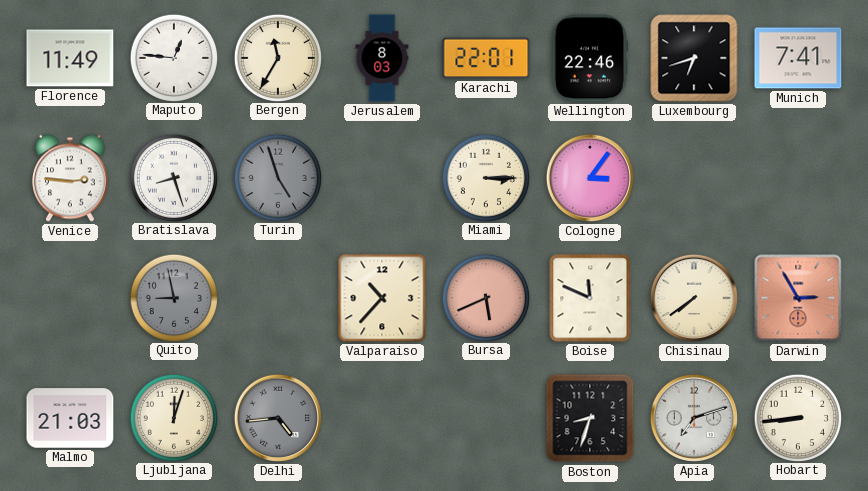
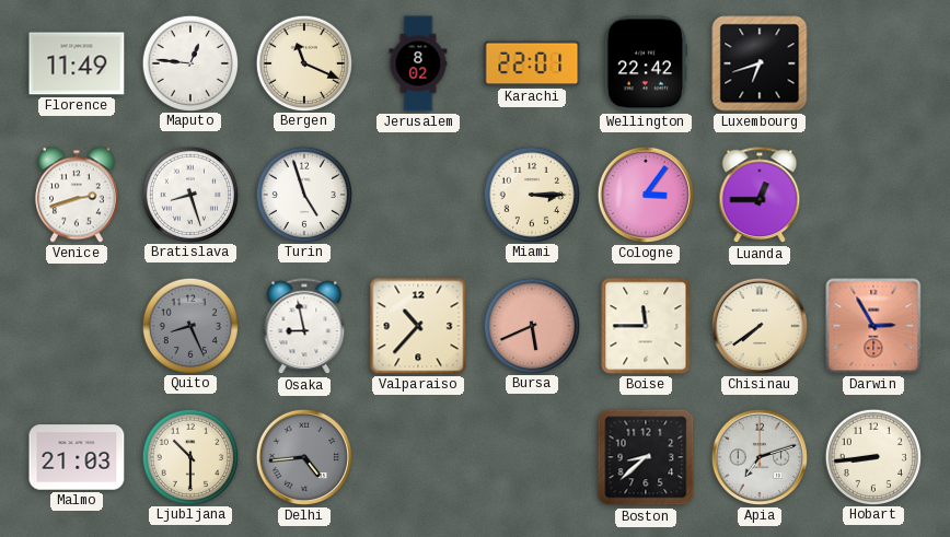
Bergen: 11:35 -> 11:19 (303, 62)
Jerusalem: 8:03 -> 8:02 (418, 63)
Wellington: 22:46 -> 22:42 (646, 63)
Munich: 7:41 -> none (798, 58)
Venice: 2:46 -> 2:42 (78, 195)
Turin dial: grey -> white (303, 194)
Luanda: none -> 12:45 (760, 196)
Quito: 8:58 -> 8:26 (189, 325)
Osaka: none -> 8:58 (304, 327)
Boise: 11:49 -> 11:45 (646, 326)
Ljubljana: 12:03 -> 10:30 (189, 456)
Boston: 8:33 -> 8:38 (646, 457)
